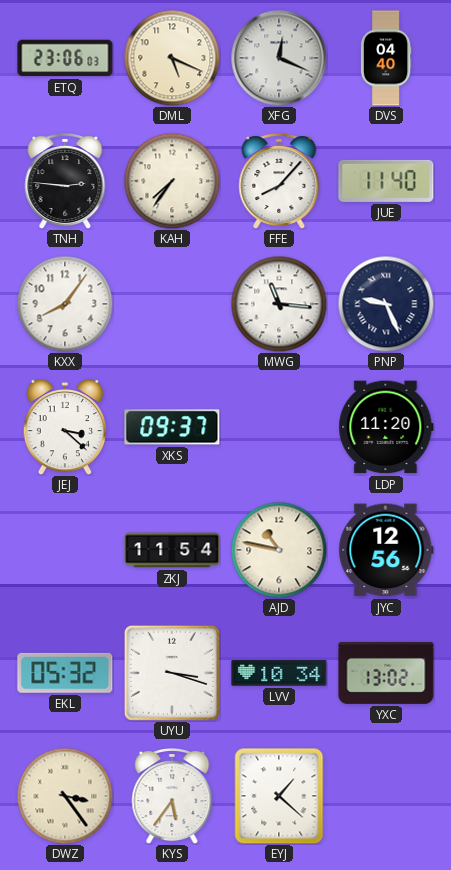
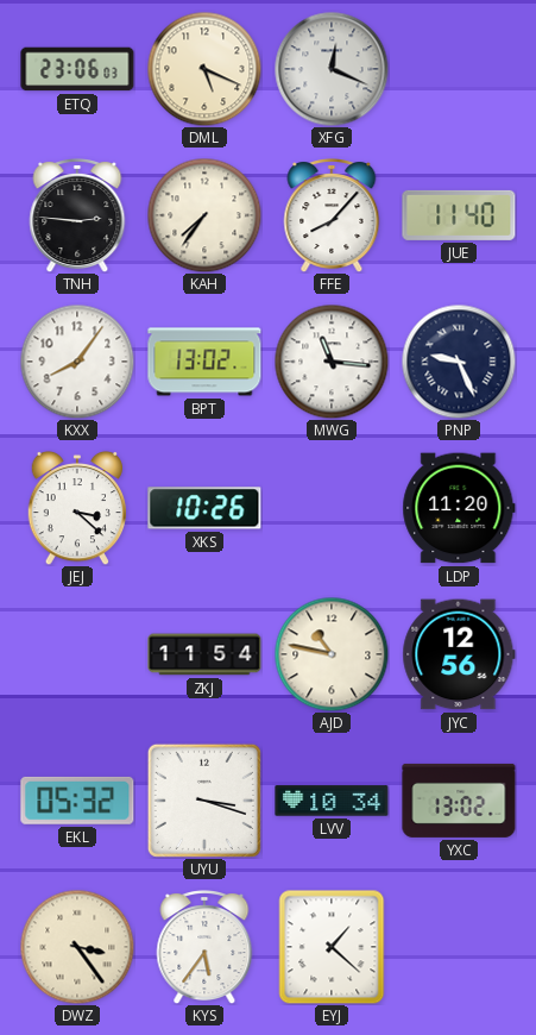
DVS: 04:40 -> none (386, 58)
BPT: none -> 13:02 (204, 362)
XKS: 09:37 -> 10:26 (204, 508)
